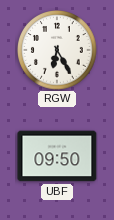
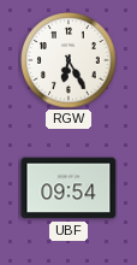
UBF: 09:50 -> 09:54 (68, 188)
